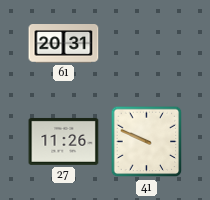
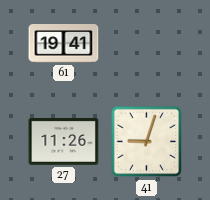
61: 20:31 -> 19:41 (64, 44)
41: 9:49 -> 9:03 (147, 142)
